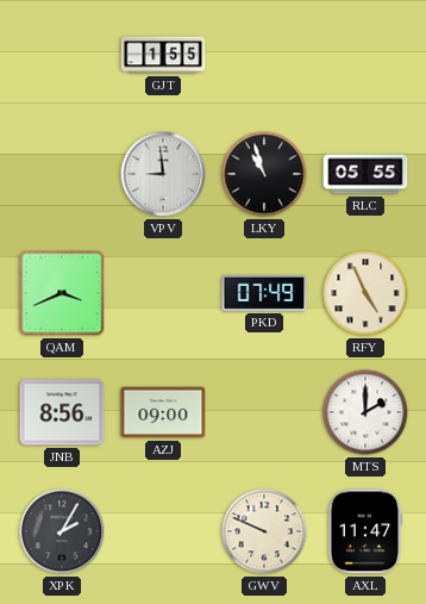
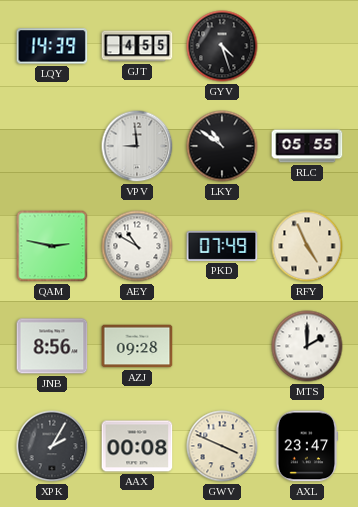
LQY: none -> 14:39 (52, 46)
GJT: 1:55 -> 4:55 (137, 46)
GYV: none -> 4:27 (222, 46)
LKY: 10:57 -> 10:51 (222, 146)
QAM: 3:41 -> 2:47 (52, 246)
AEY: none -> 10:50 (137, 246)
AZJ: 09:00 -> 09:28 (137, 346)
AAX: none -> 00:08 (137, 446)
GWV: 9:49 -> 3:49 (222, 446)
AXL: 11:47 -> 23:47 (307, 446)
